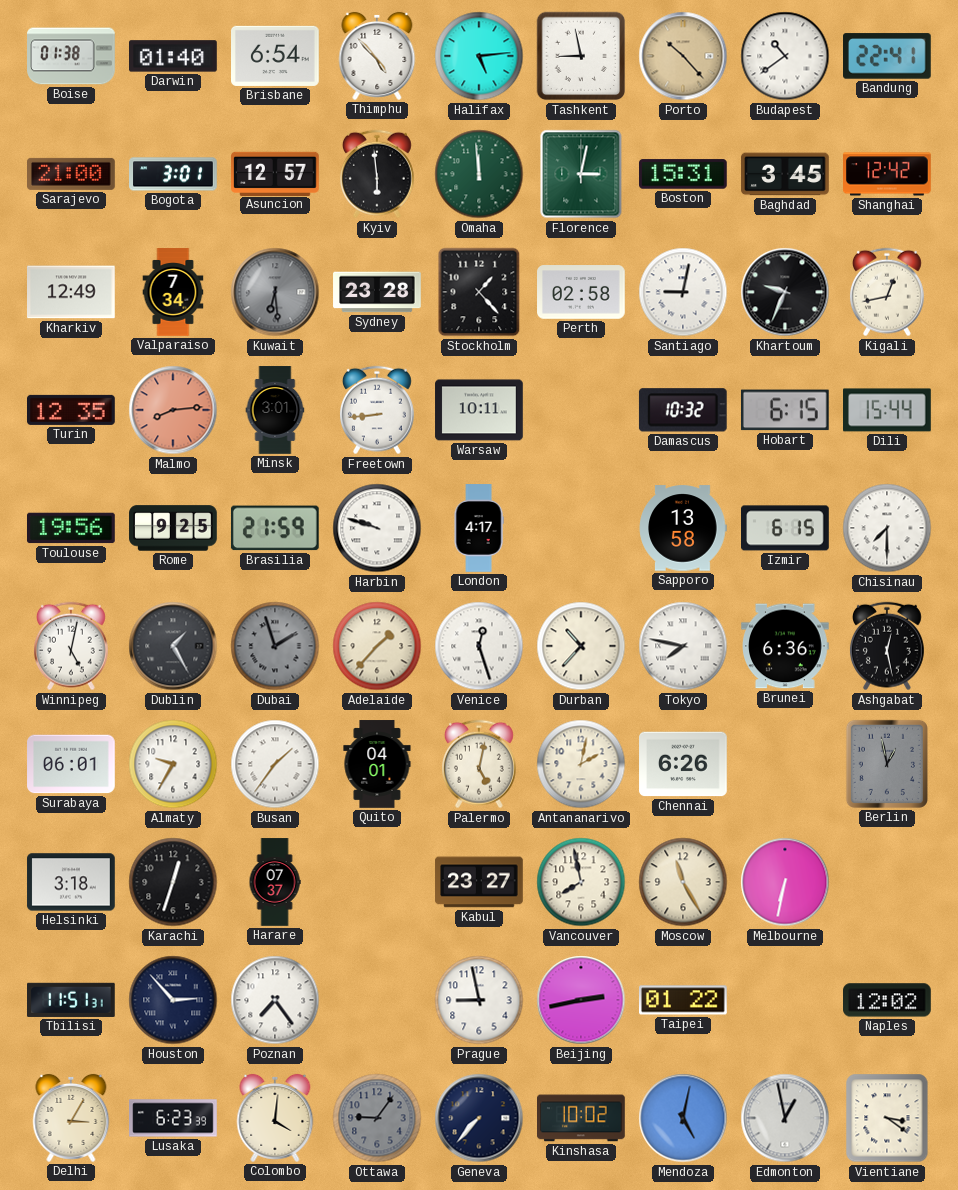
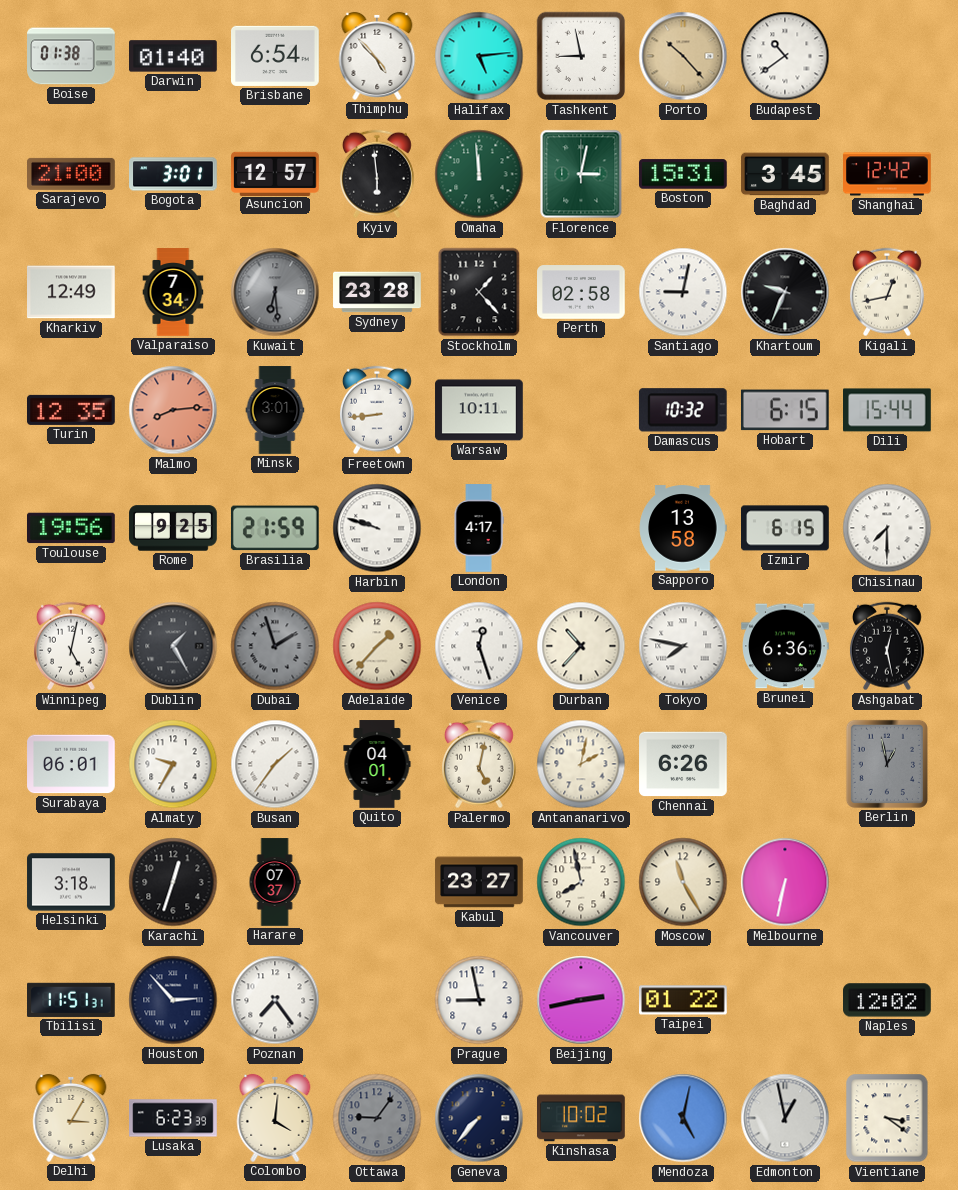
Bandung: 22:41 -> none (888, 56)
